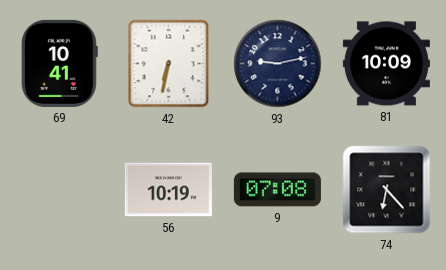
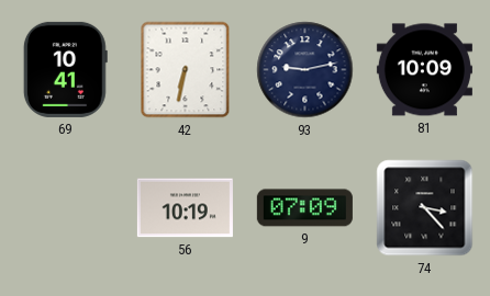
9: 07:08 -> 07:09 (304, 208)
74: 6:23 -> 3:23 (425, 208)
